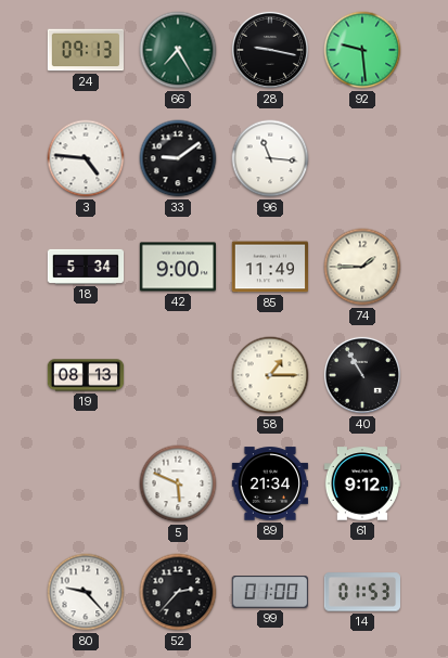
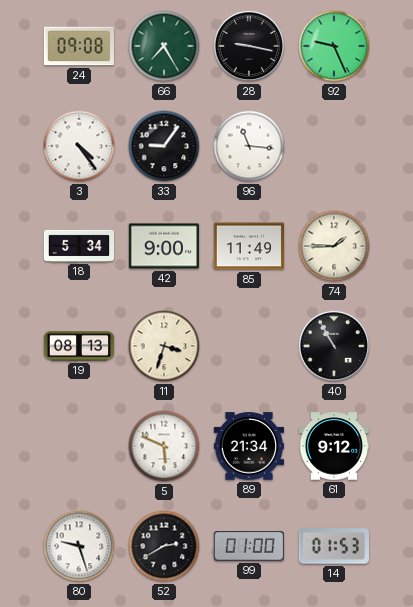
24: 09:13 -> 09:08 (78, 46)
92: 9:29 -> 9:26 (334, 46)
3: 4:46 -> 4:24 (79, 146)
33: 9:09 -> 9:06 (164, 146)
11: none -> 3:33 (164, 346)
58: 1:15 -> none (270, 375)
80: 9:23 -> 9:27 (79, 546)
52: 2:37 -> 2:40 (164, 546)
